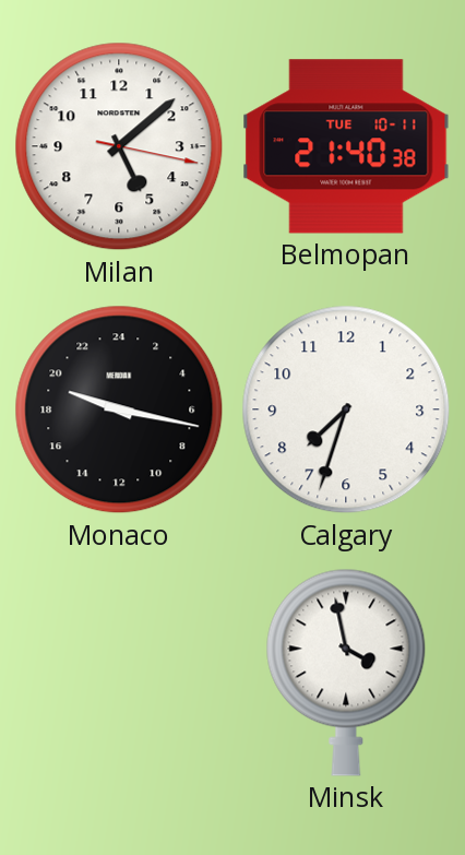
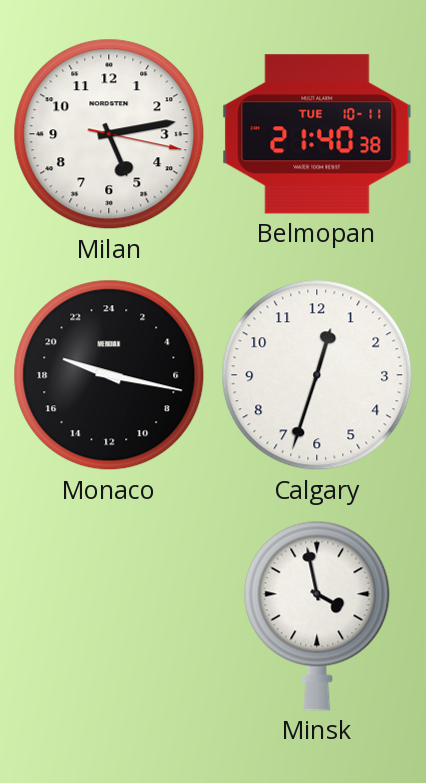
Milan: 5:08 -> 5:13 (109, 134)
Calgary: 7:33 -> 12:33 (317, 375)
